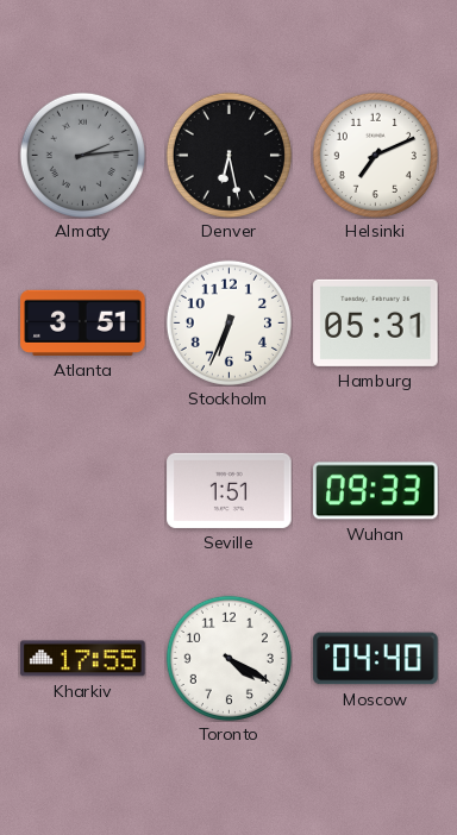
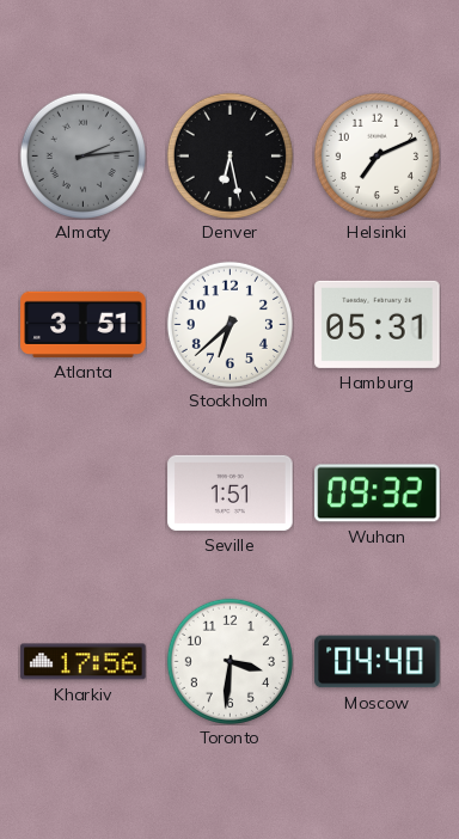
Stockholm: 6:34 -> 6:38 (229, 324)
Wuhan: 09:33 -> 09:32 (378, 494)
Kharkiv: 17:55 -> 17:56 (84, 662)
Toronto: 4:20 -> 3:31 (229, 661)
